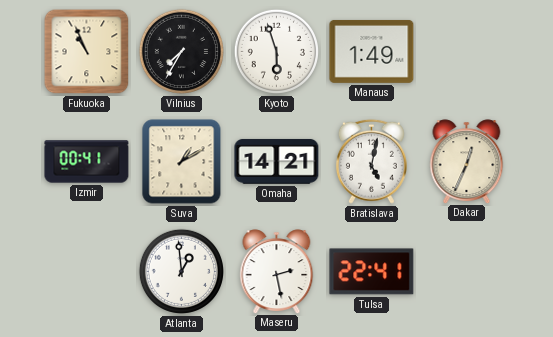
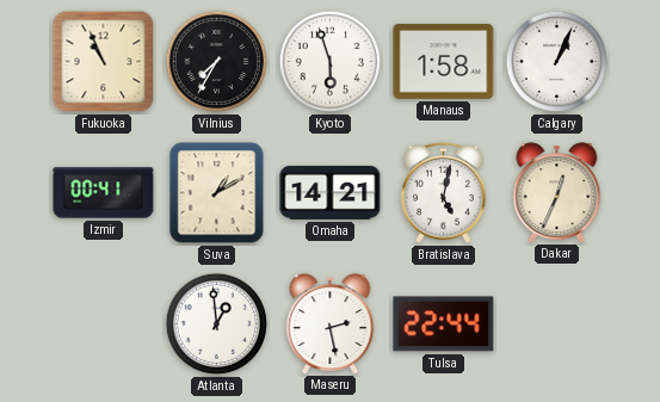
Manaus: 1:49 -> 1:58 (444, 61)
Calgary: none -> 1:04 (556, 61)
Tulsa: 22:41 -> 22:44 (444, 324)
